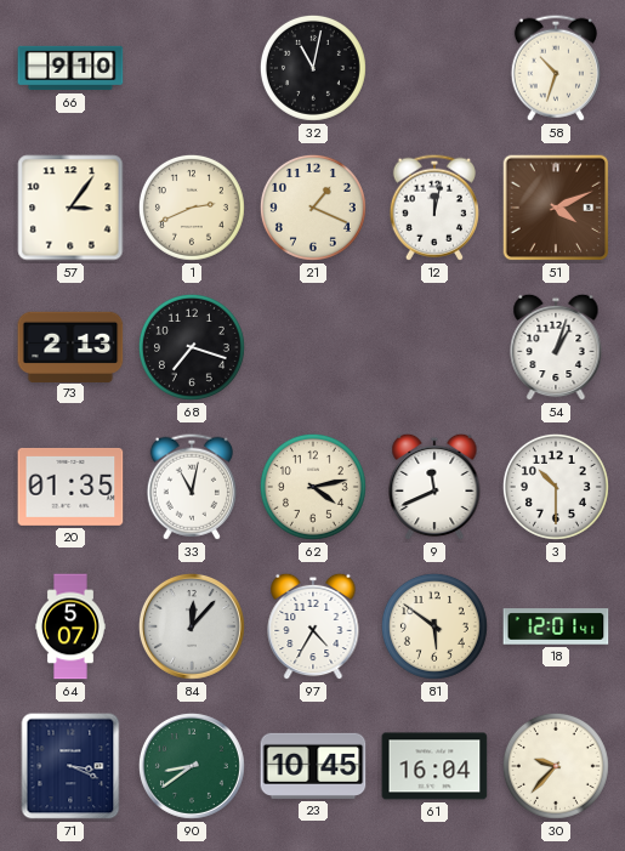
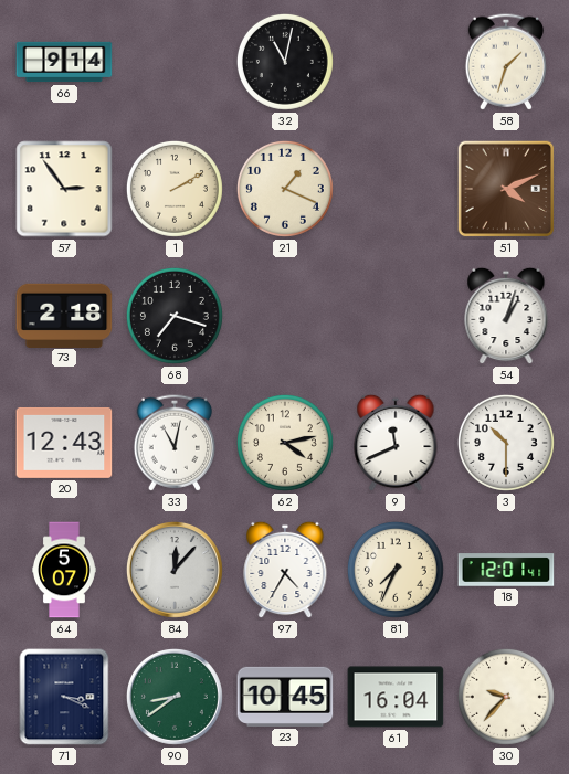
66: 9:10 -> 9:14 (64, 62)
58: 10:33 -> 1:33 (506, 62)
57: 3:06 -> 2:54 (64, 189)
1: 2:41 -> 2:10 (175, 189)
12: 12:02 -> none (434, 208)
73: 2:13 -> 2:18 (64, 315)
20: 01:35 -> 12:43 (64, 443)
81: 5:51 -> 7:34 (396, 570)
